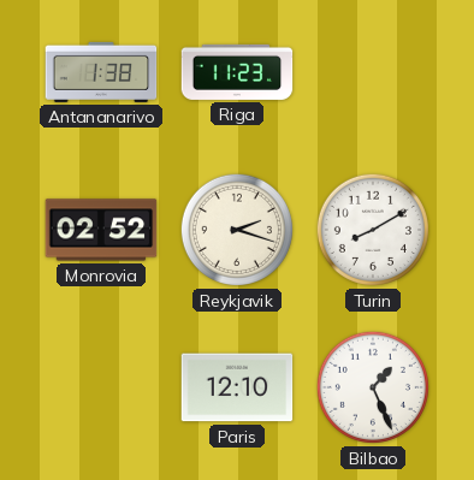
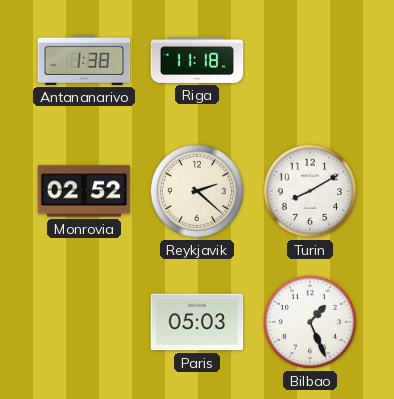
Riga: 11:23 -> 11:18 (197, 60)
Reykjavik: 2:18 -> 2:22 (197, 191)
Paris: 12:10 -> 05:03 (197, 322)
